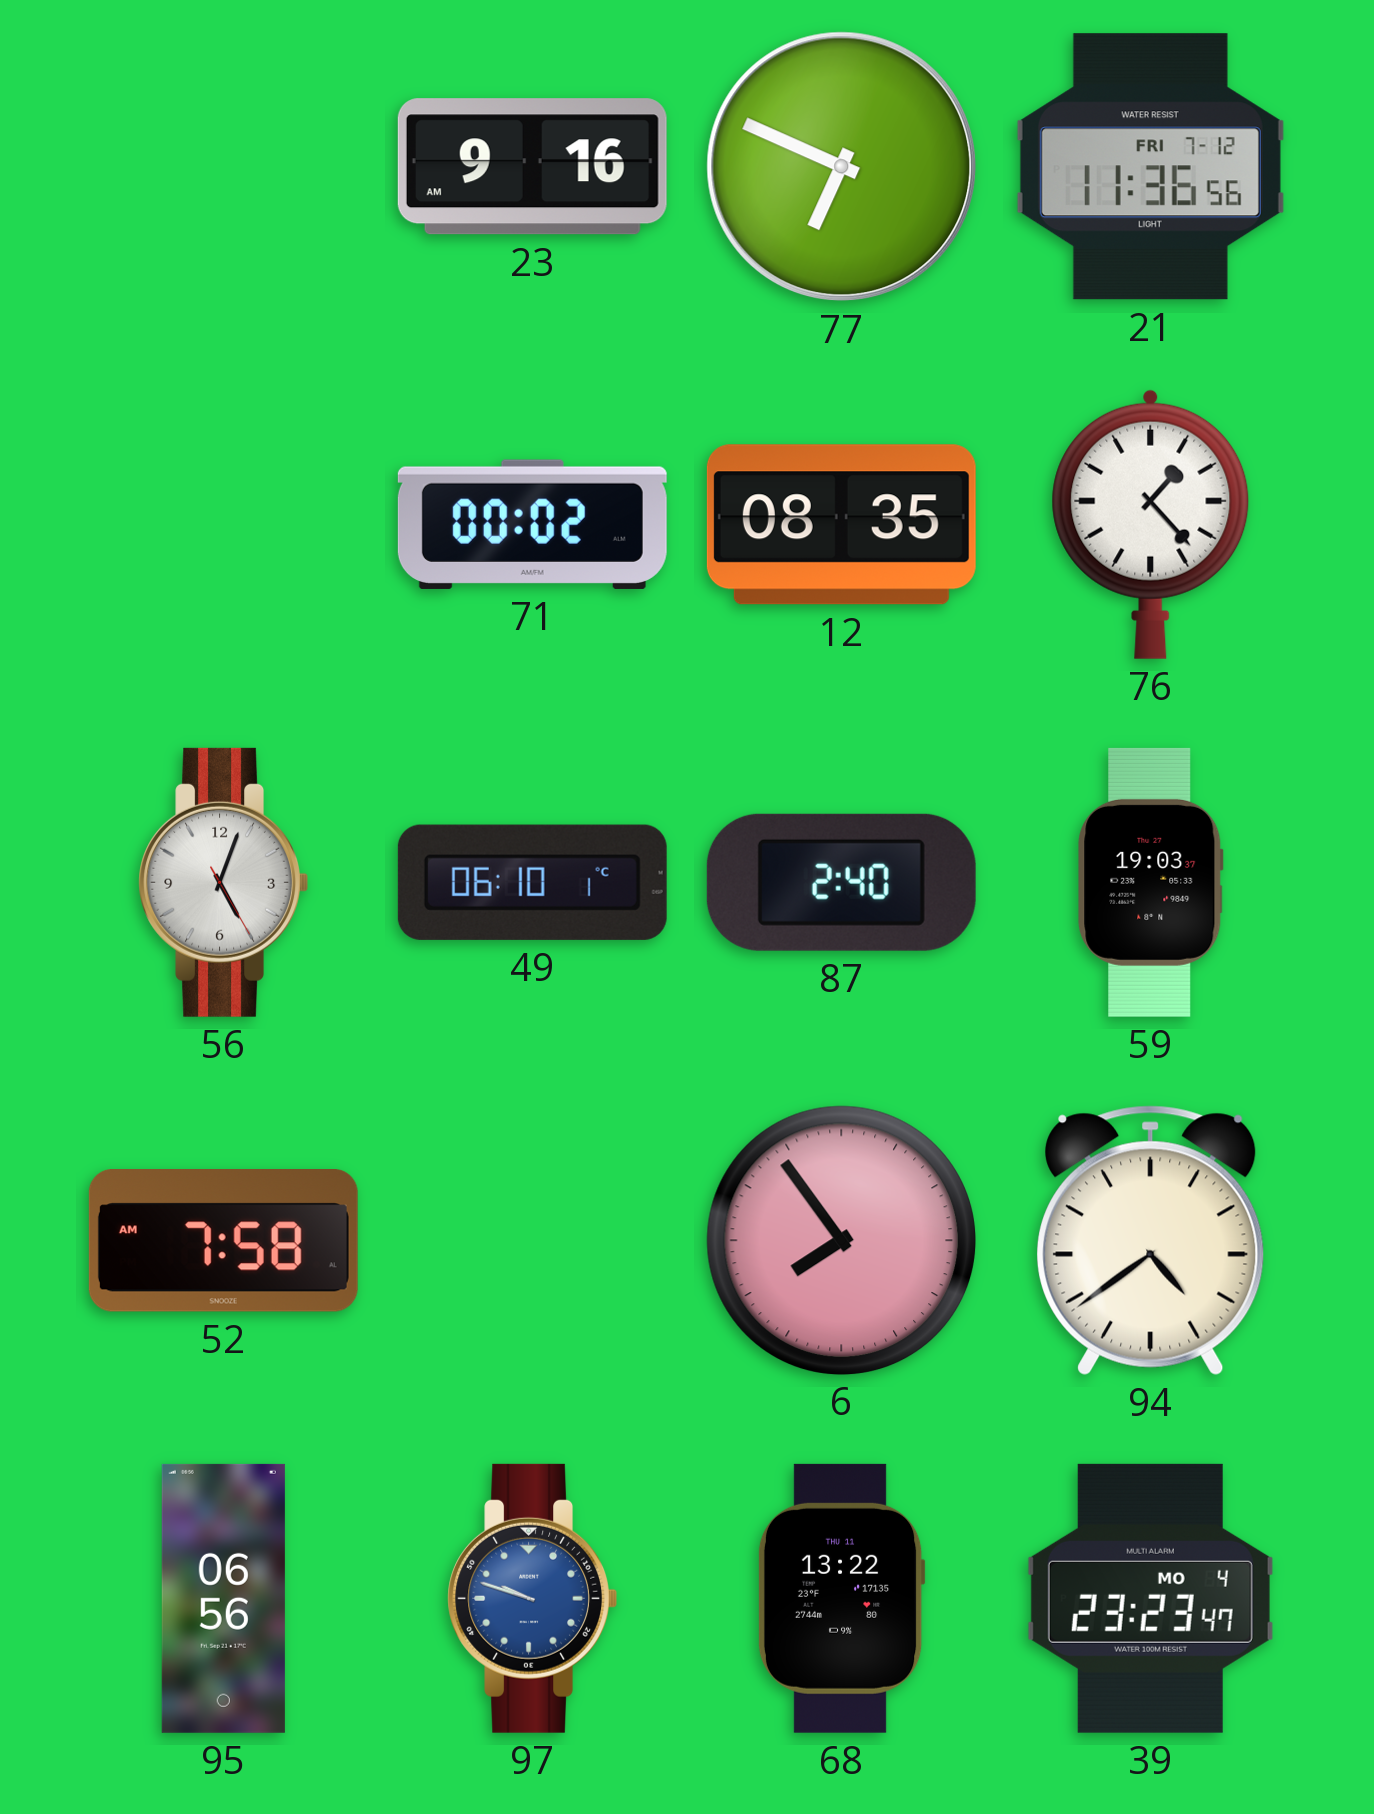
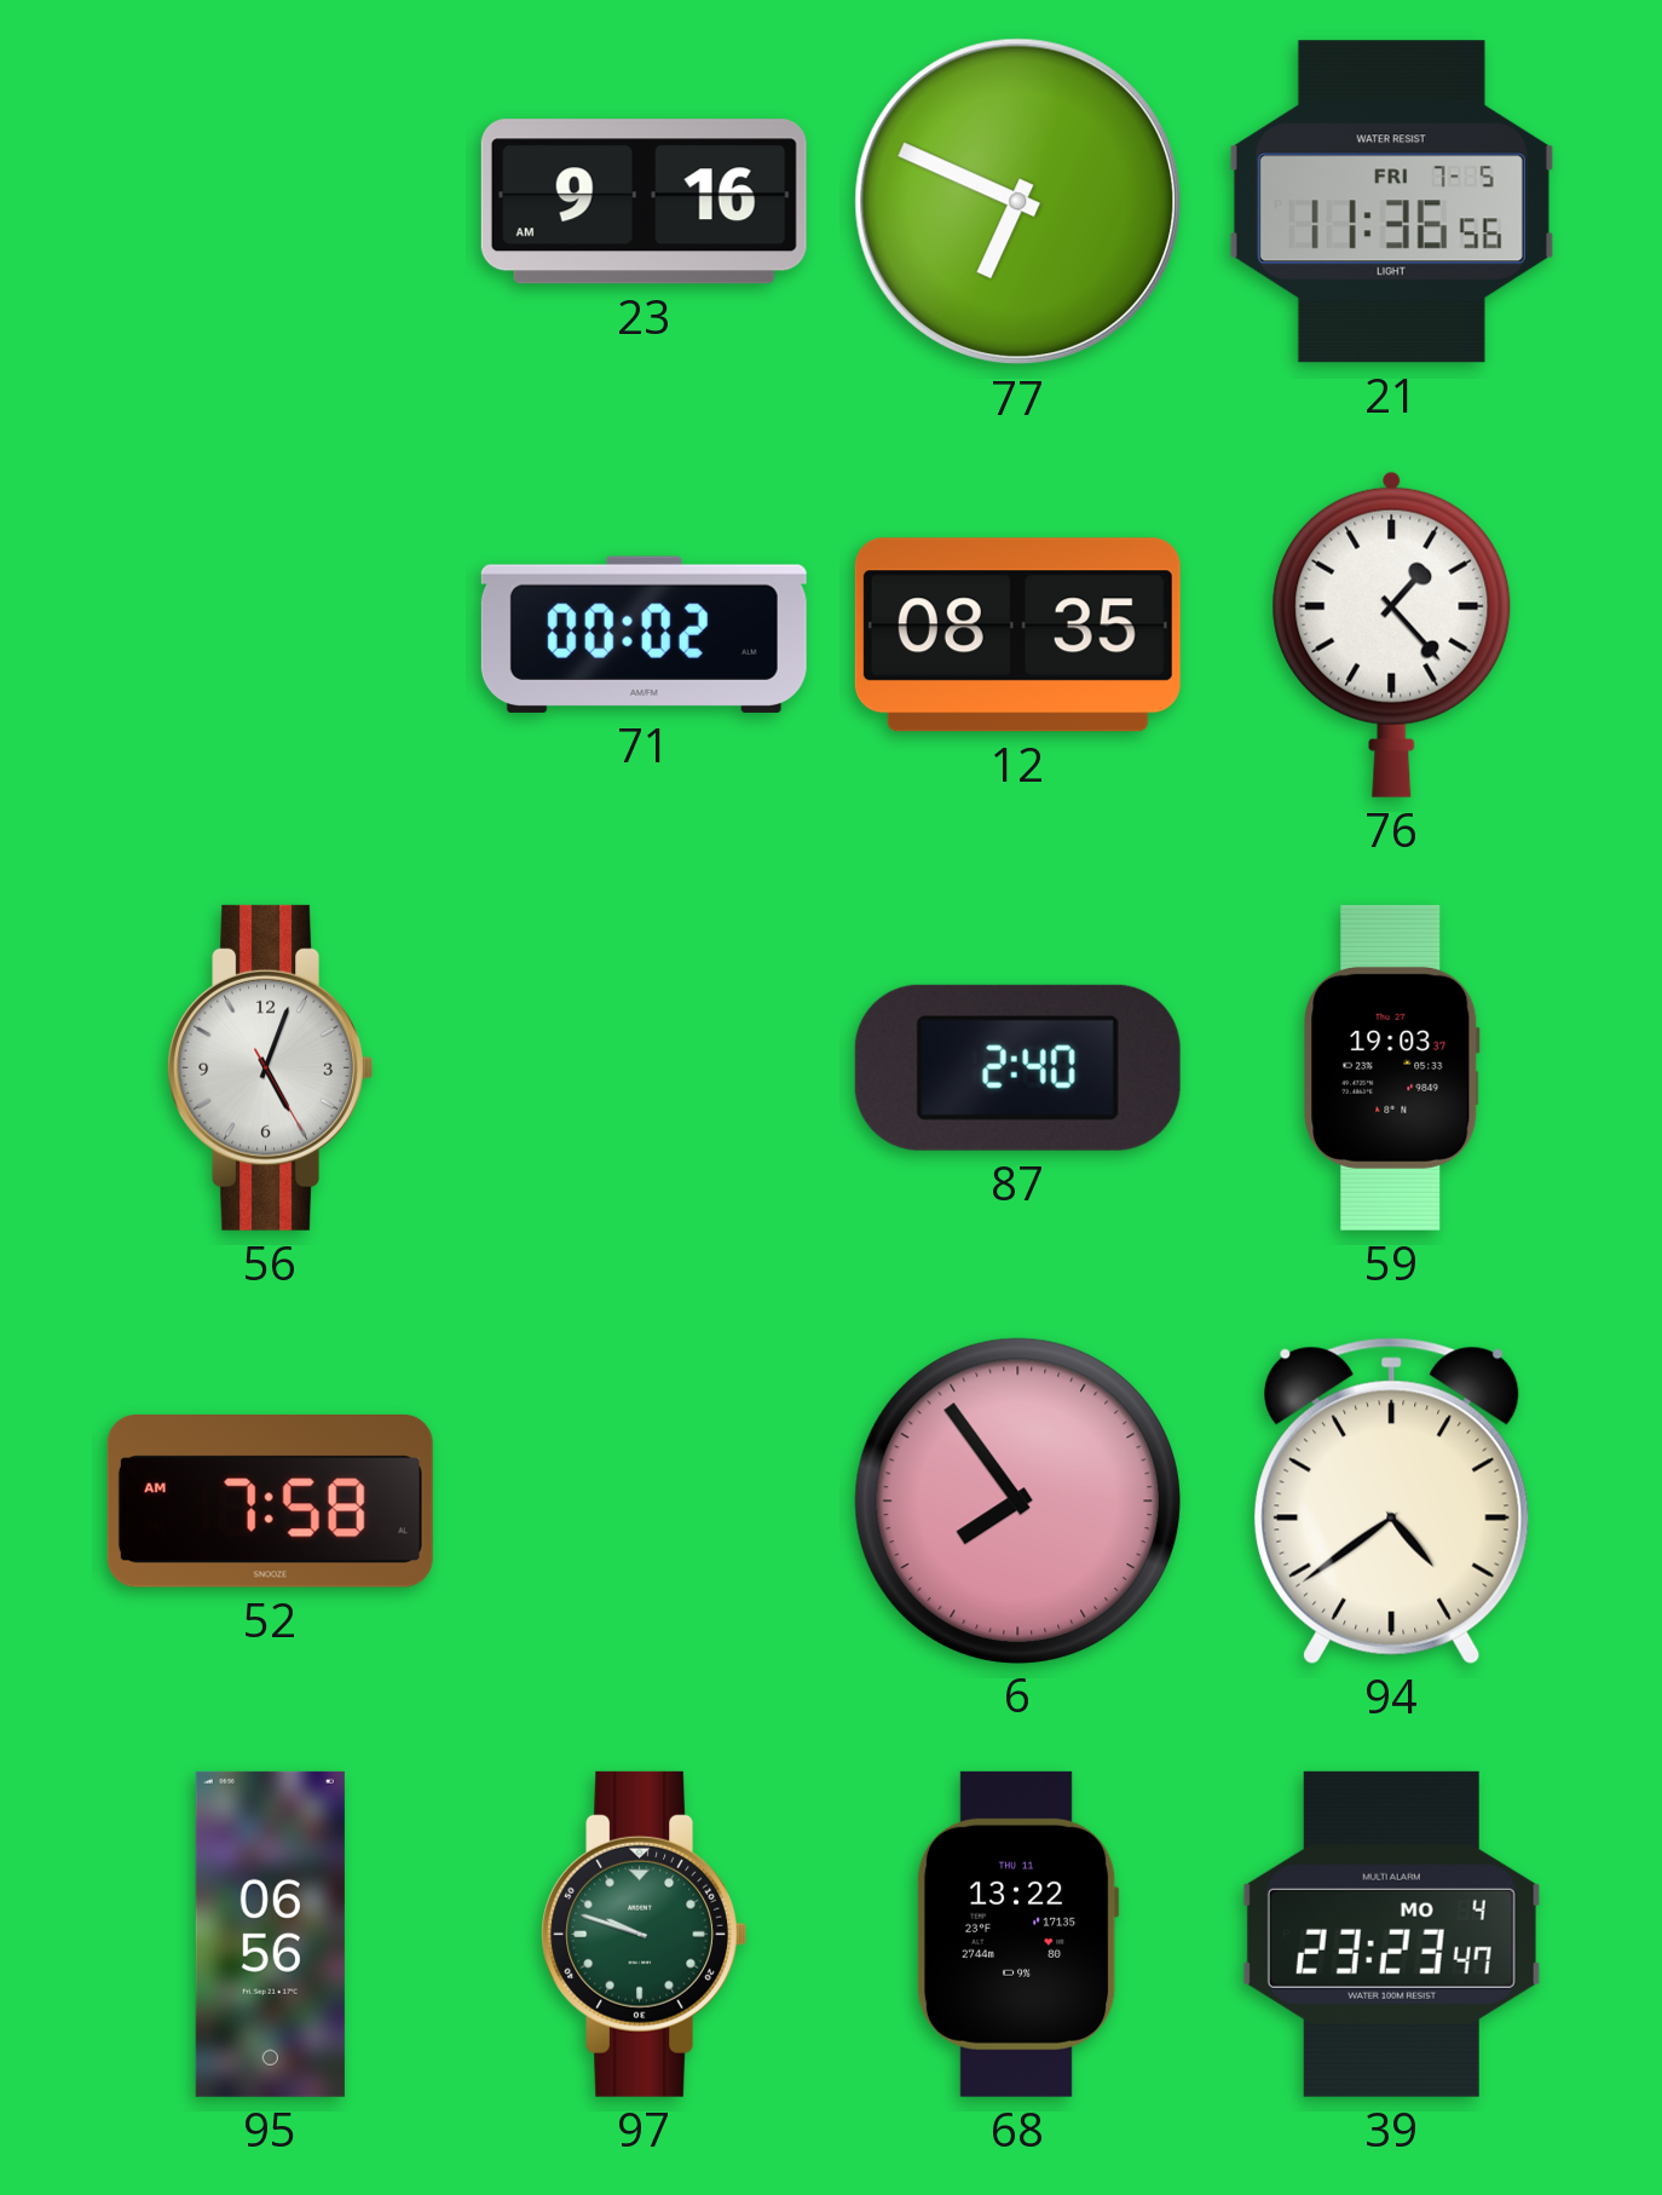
21 date: FRI 7-12 -> FRI 7-5 (1391, 202)
49: 06:10 -> none (532, 882)
97 dial: blue -> green (644, 1934)
